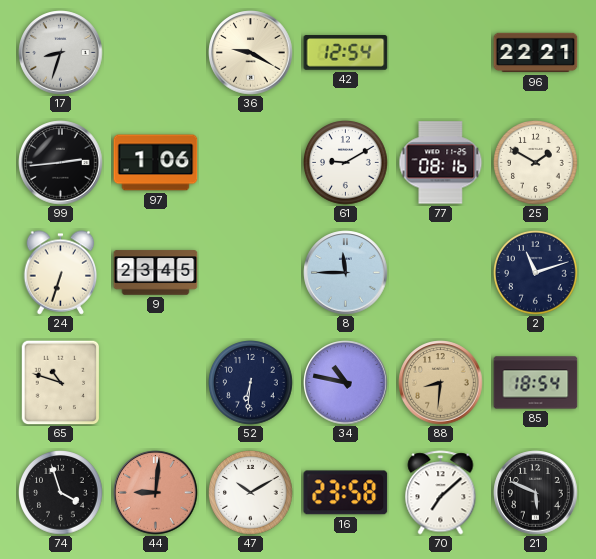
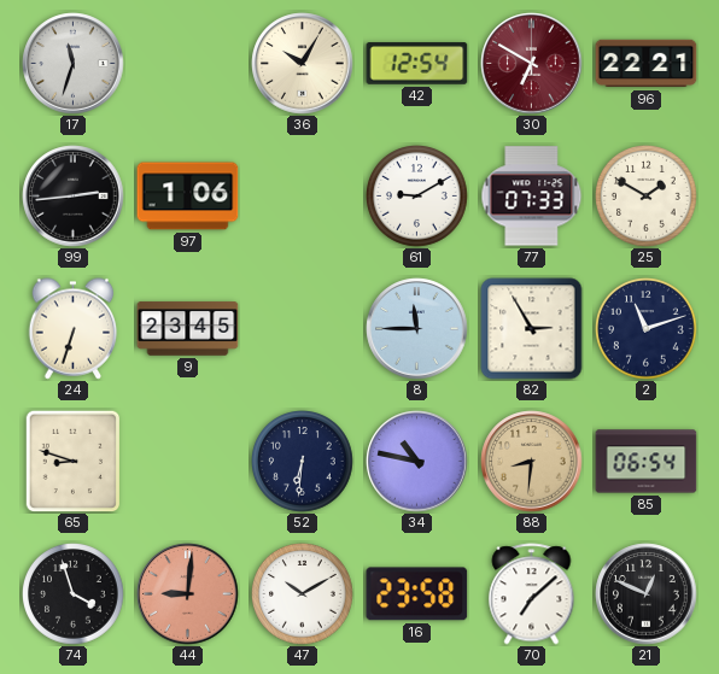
17: 8:33 -> 11:33 (74, 64)
36: 9:20 -> 10:05 (303, 64)
30: none -> 6:50 (532, 64)
77: 08:16 -> 07:33 (532, 197)
82: none -> 2:55 (532, 329)
65: 10:48 -> 8:48 (74, 461)
85: 18:54 -> 06:54 (647, 462)
21: 5:49 -> 12:49 (647, 594)
